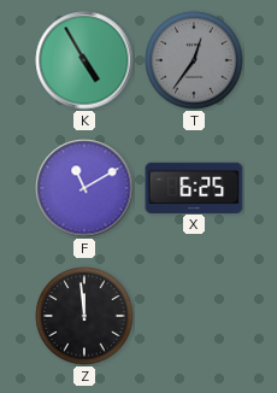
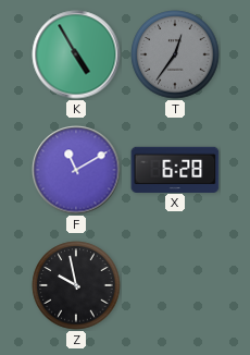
X: 6:25 -> 6:28 (175, 169)
Z: 11:59 -> 9:58 (76, 285)
